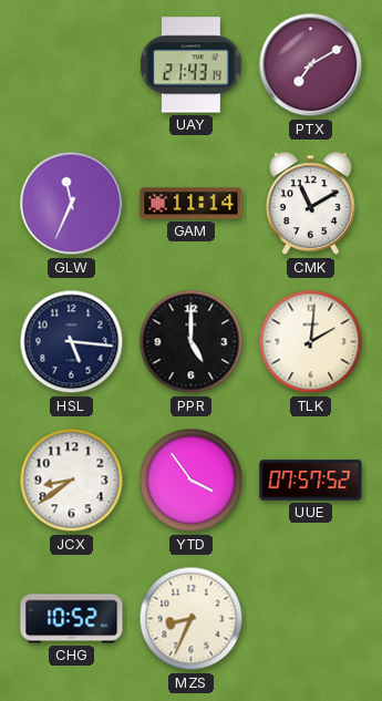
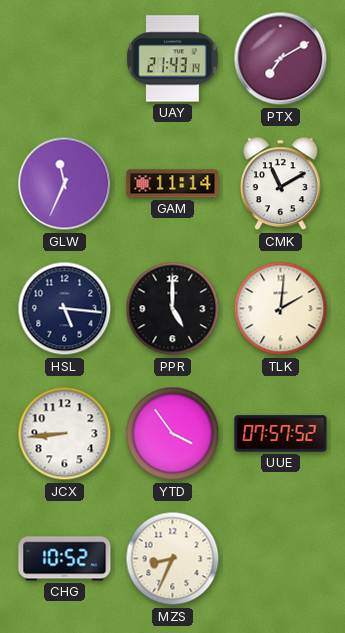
JCX: 8:39 -> 8:44 (65, 434)
